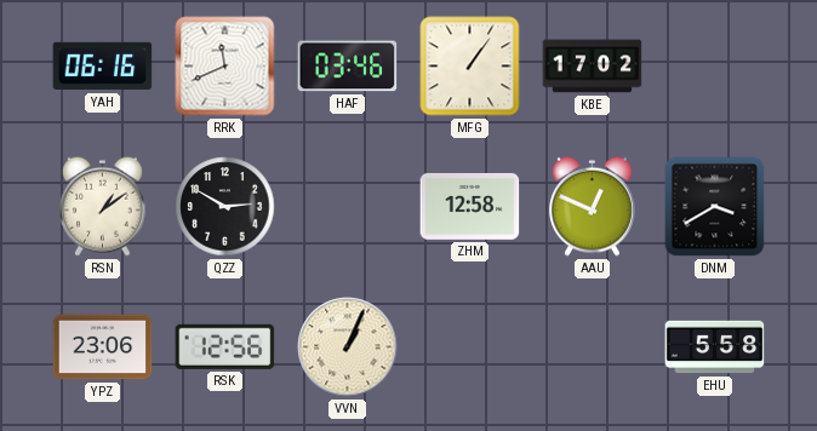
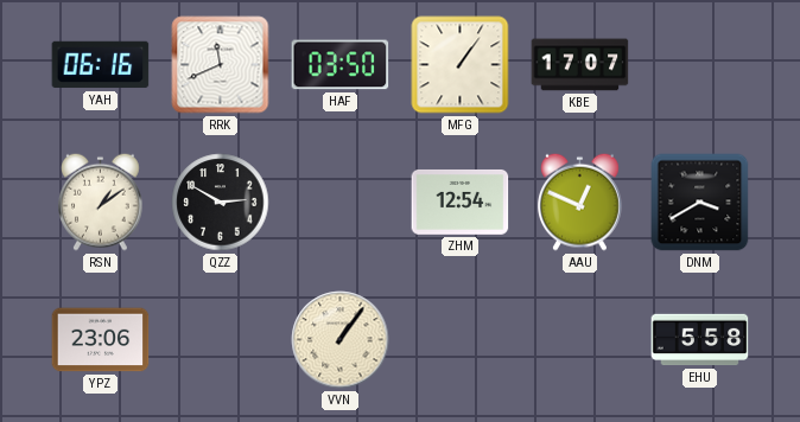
HAF: 03:46 -> 03:50 (341, 65)
KBE: 17:02 -> 17:07 (580, 65)
ZHM: 12:58 -> 12:54 (461, 202)
RSK: 12:56 -> none (225, 346)
VVN: 1:04 -> 1:06 (341, 340)
